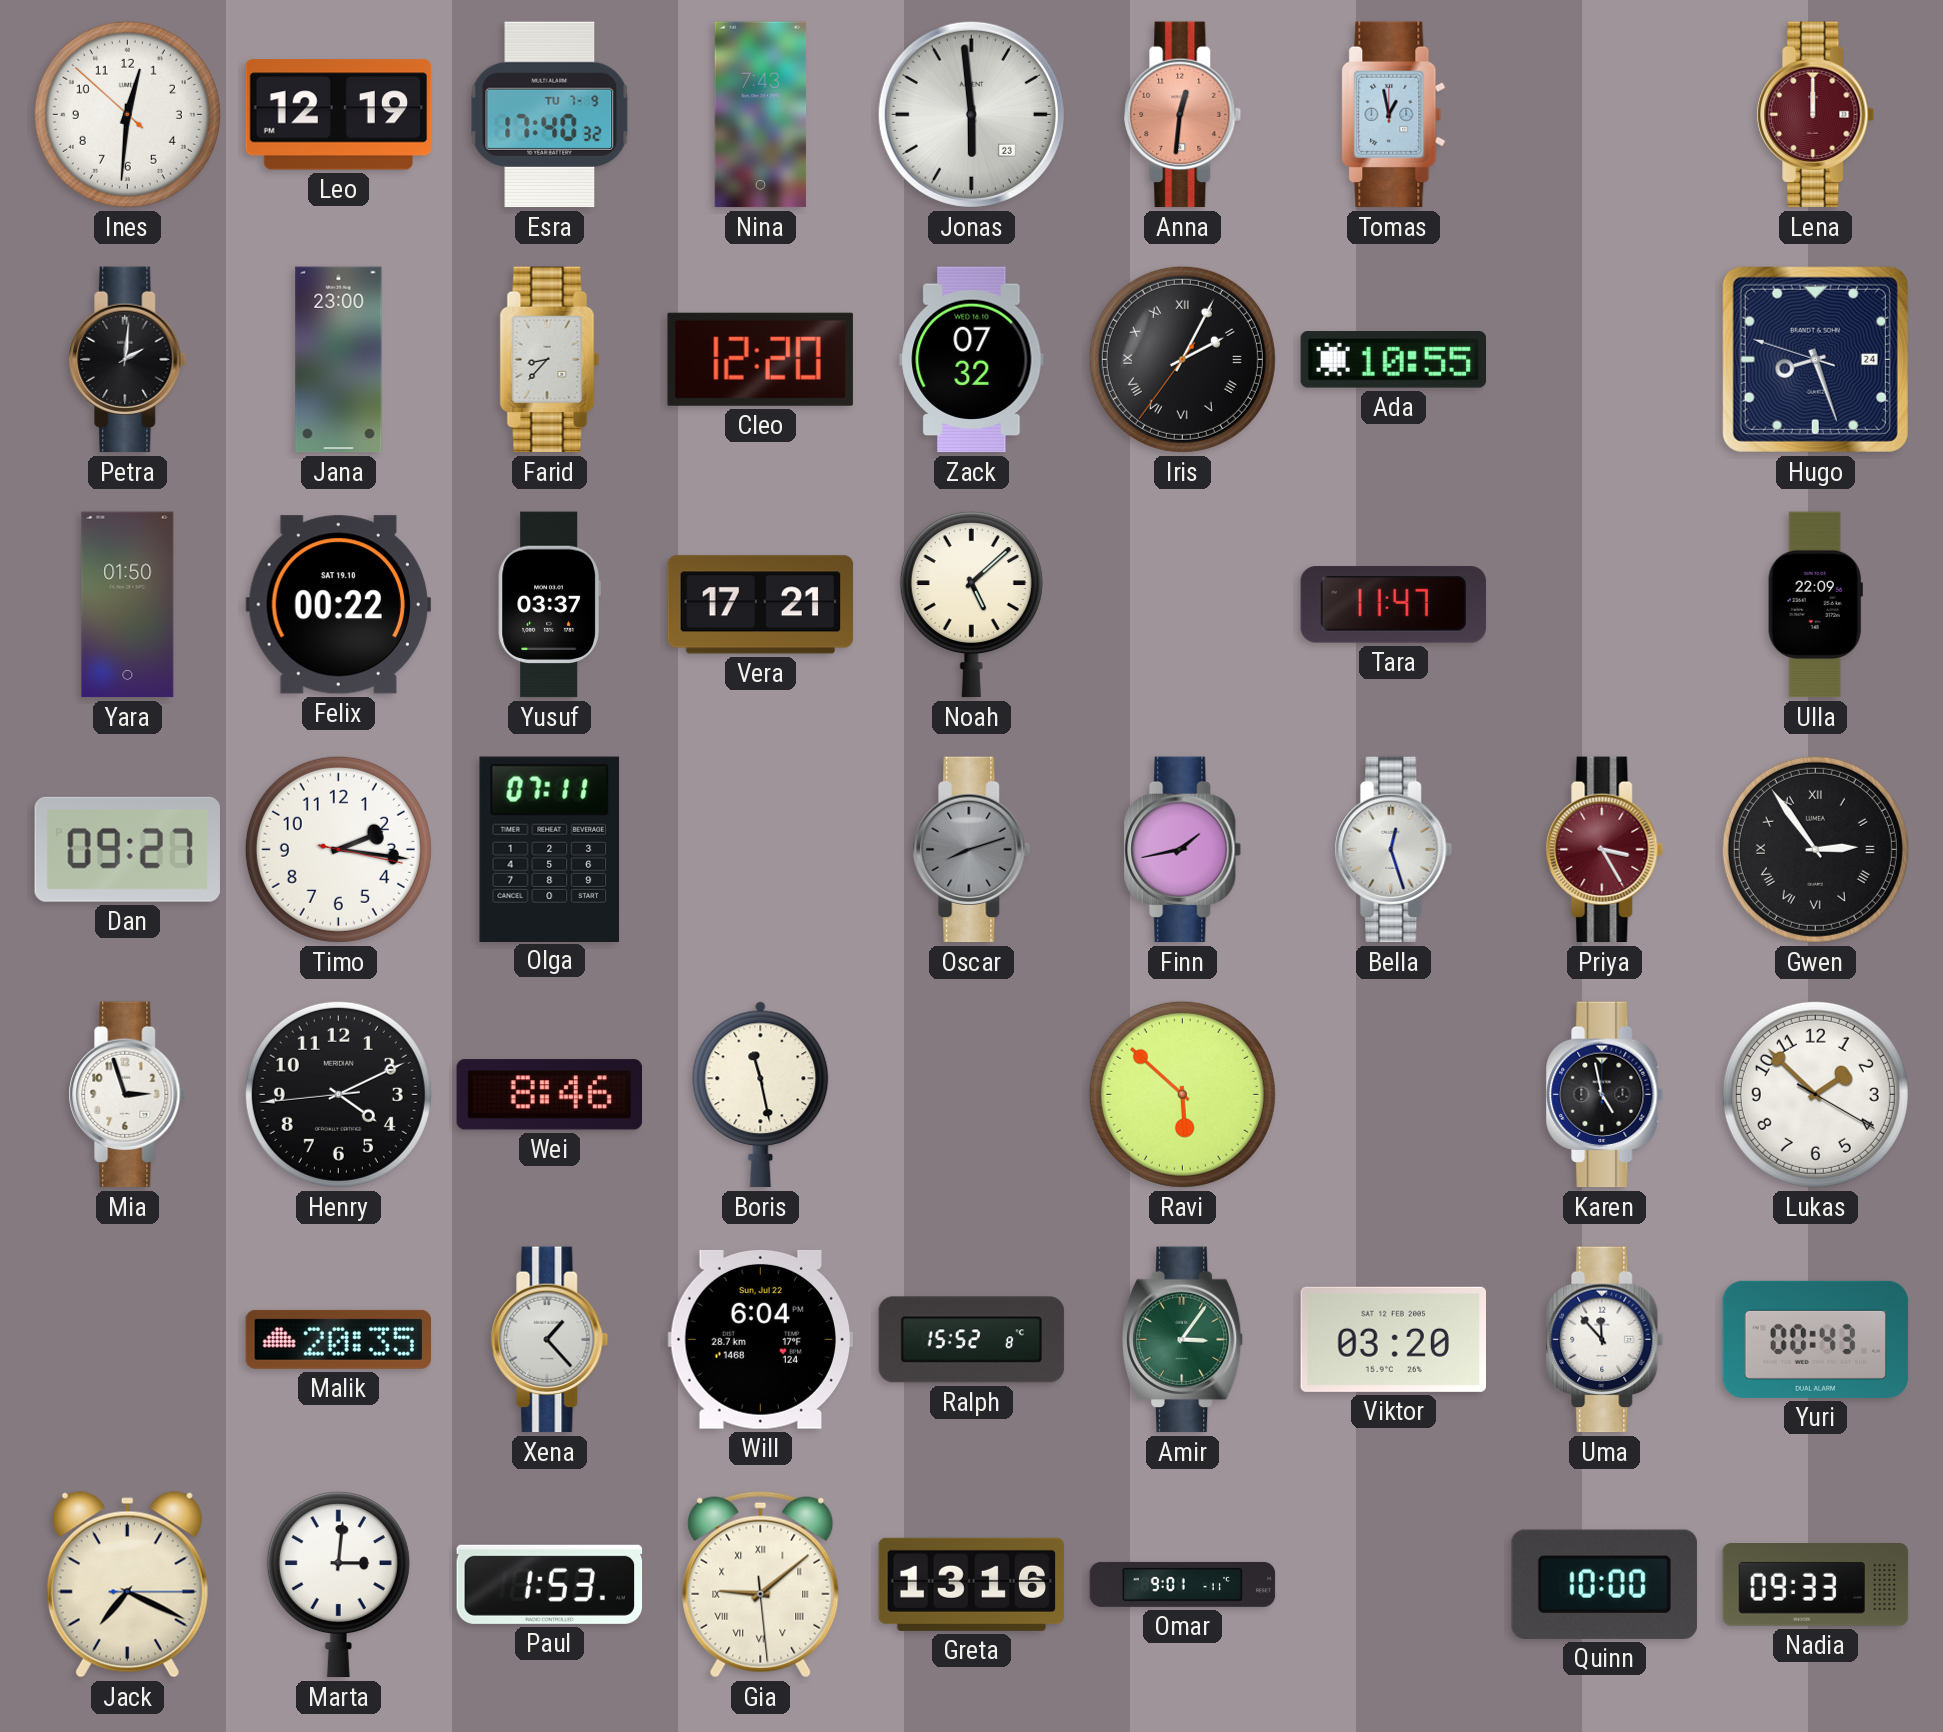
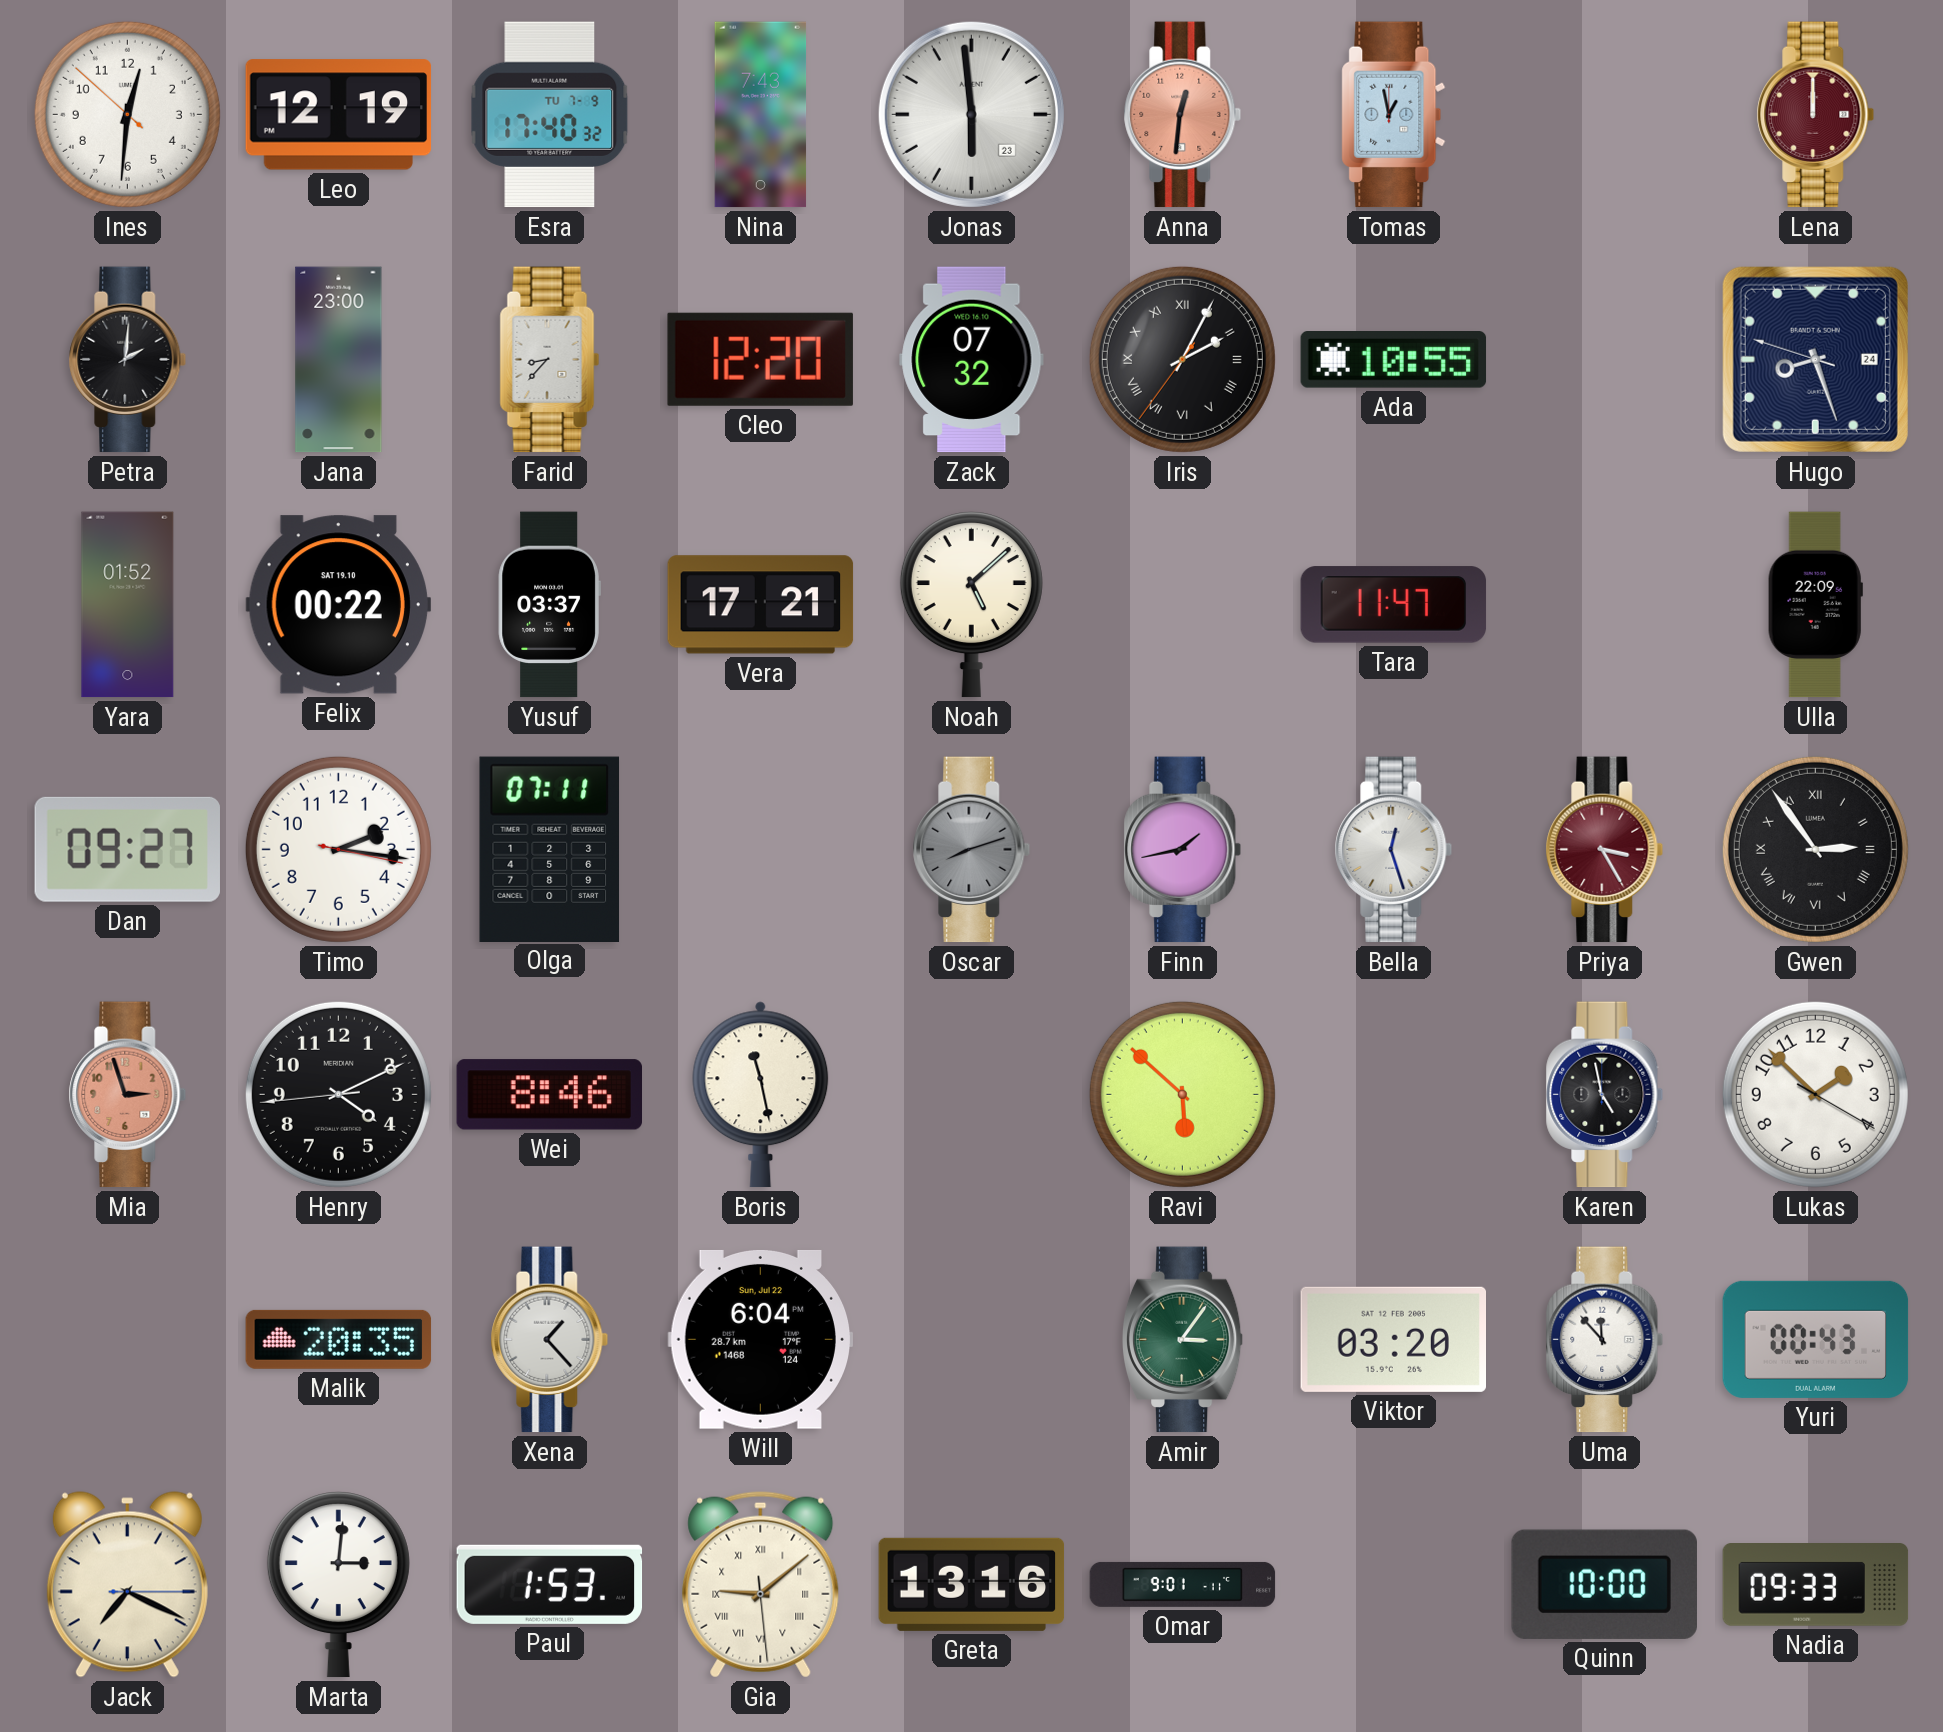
Yara: 01:50 -> 01:52 (128, 605)
Mia dial: white -> salmon (128, 1095)
Ralph: 15:52 -> none (972, 1340)
